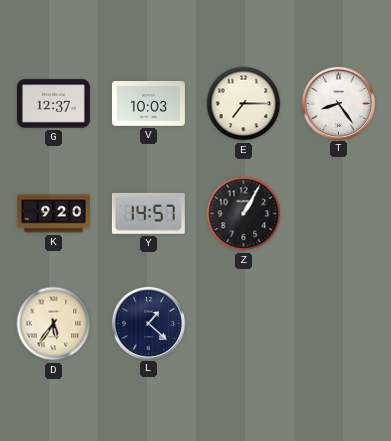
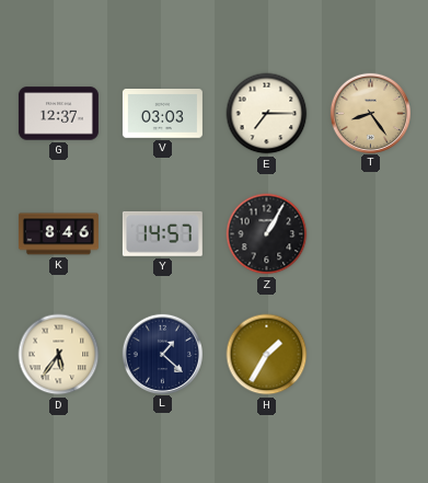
V: 10:03 -> 03:03 (162, 114)
T dial: white -> champagne (370, 113)
K: 9:20 -> 8:46 (58, 234)
H: none -> 1:35 (267, 355)
